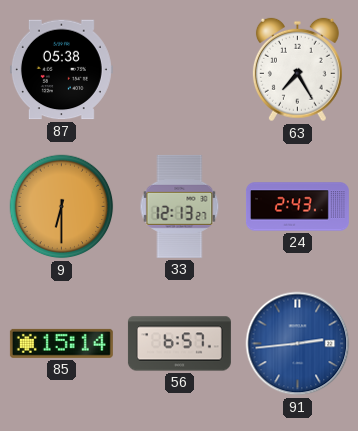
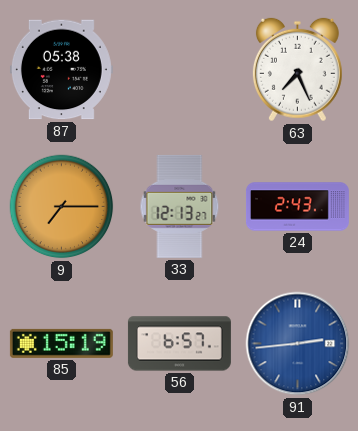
63: 7:25 -> 7:26 (297, 70)
9: 6:30 -> 7:15 (62, 207)
85: 15:14 -> 15:19 (61, 343)
